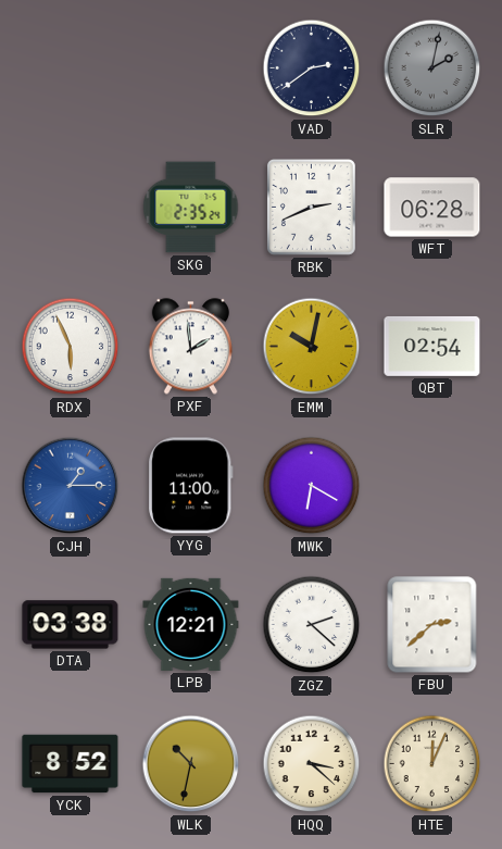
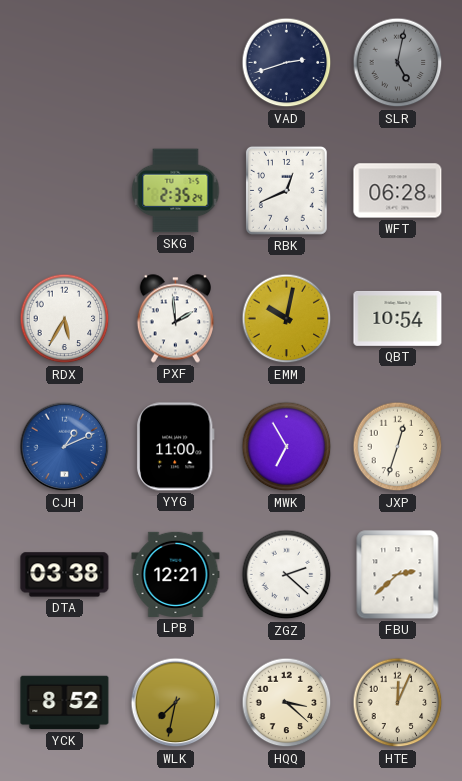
VAD: 2:39 -> 2:42 (287, 63)
SLR: 2:02 -> 5:02 (398, 63)
RBK: 2:41 -> 12:41 (286, 190)
RDX: 5:56 -> 5:35 (65, 319)
QBT: 02:54 -> 10:54 (398, 318)
CJH: 1:15 -> 1:11 (65, 447)
MWK: 6:20 -> 6:55 (287, 447)
JXP: none -> 12:33 (398, 447)
WLK: 10:32 -> 7:32 (176, 703)
